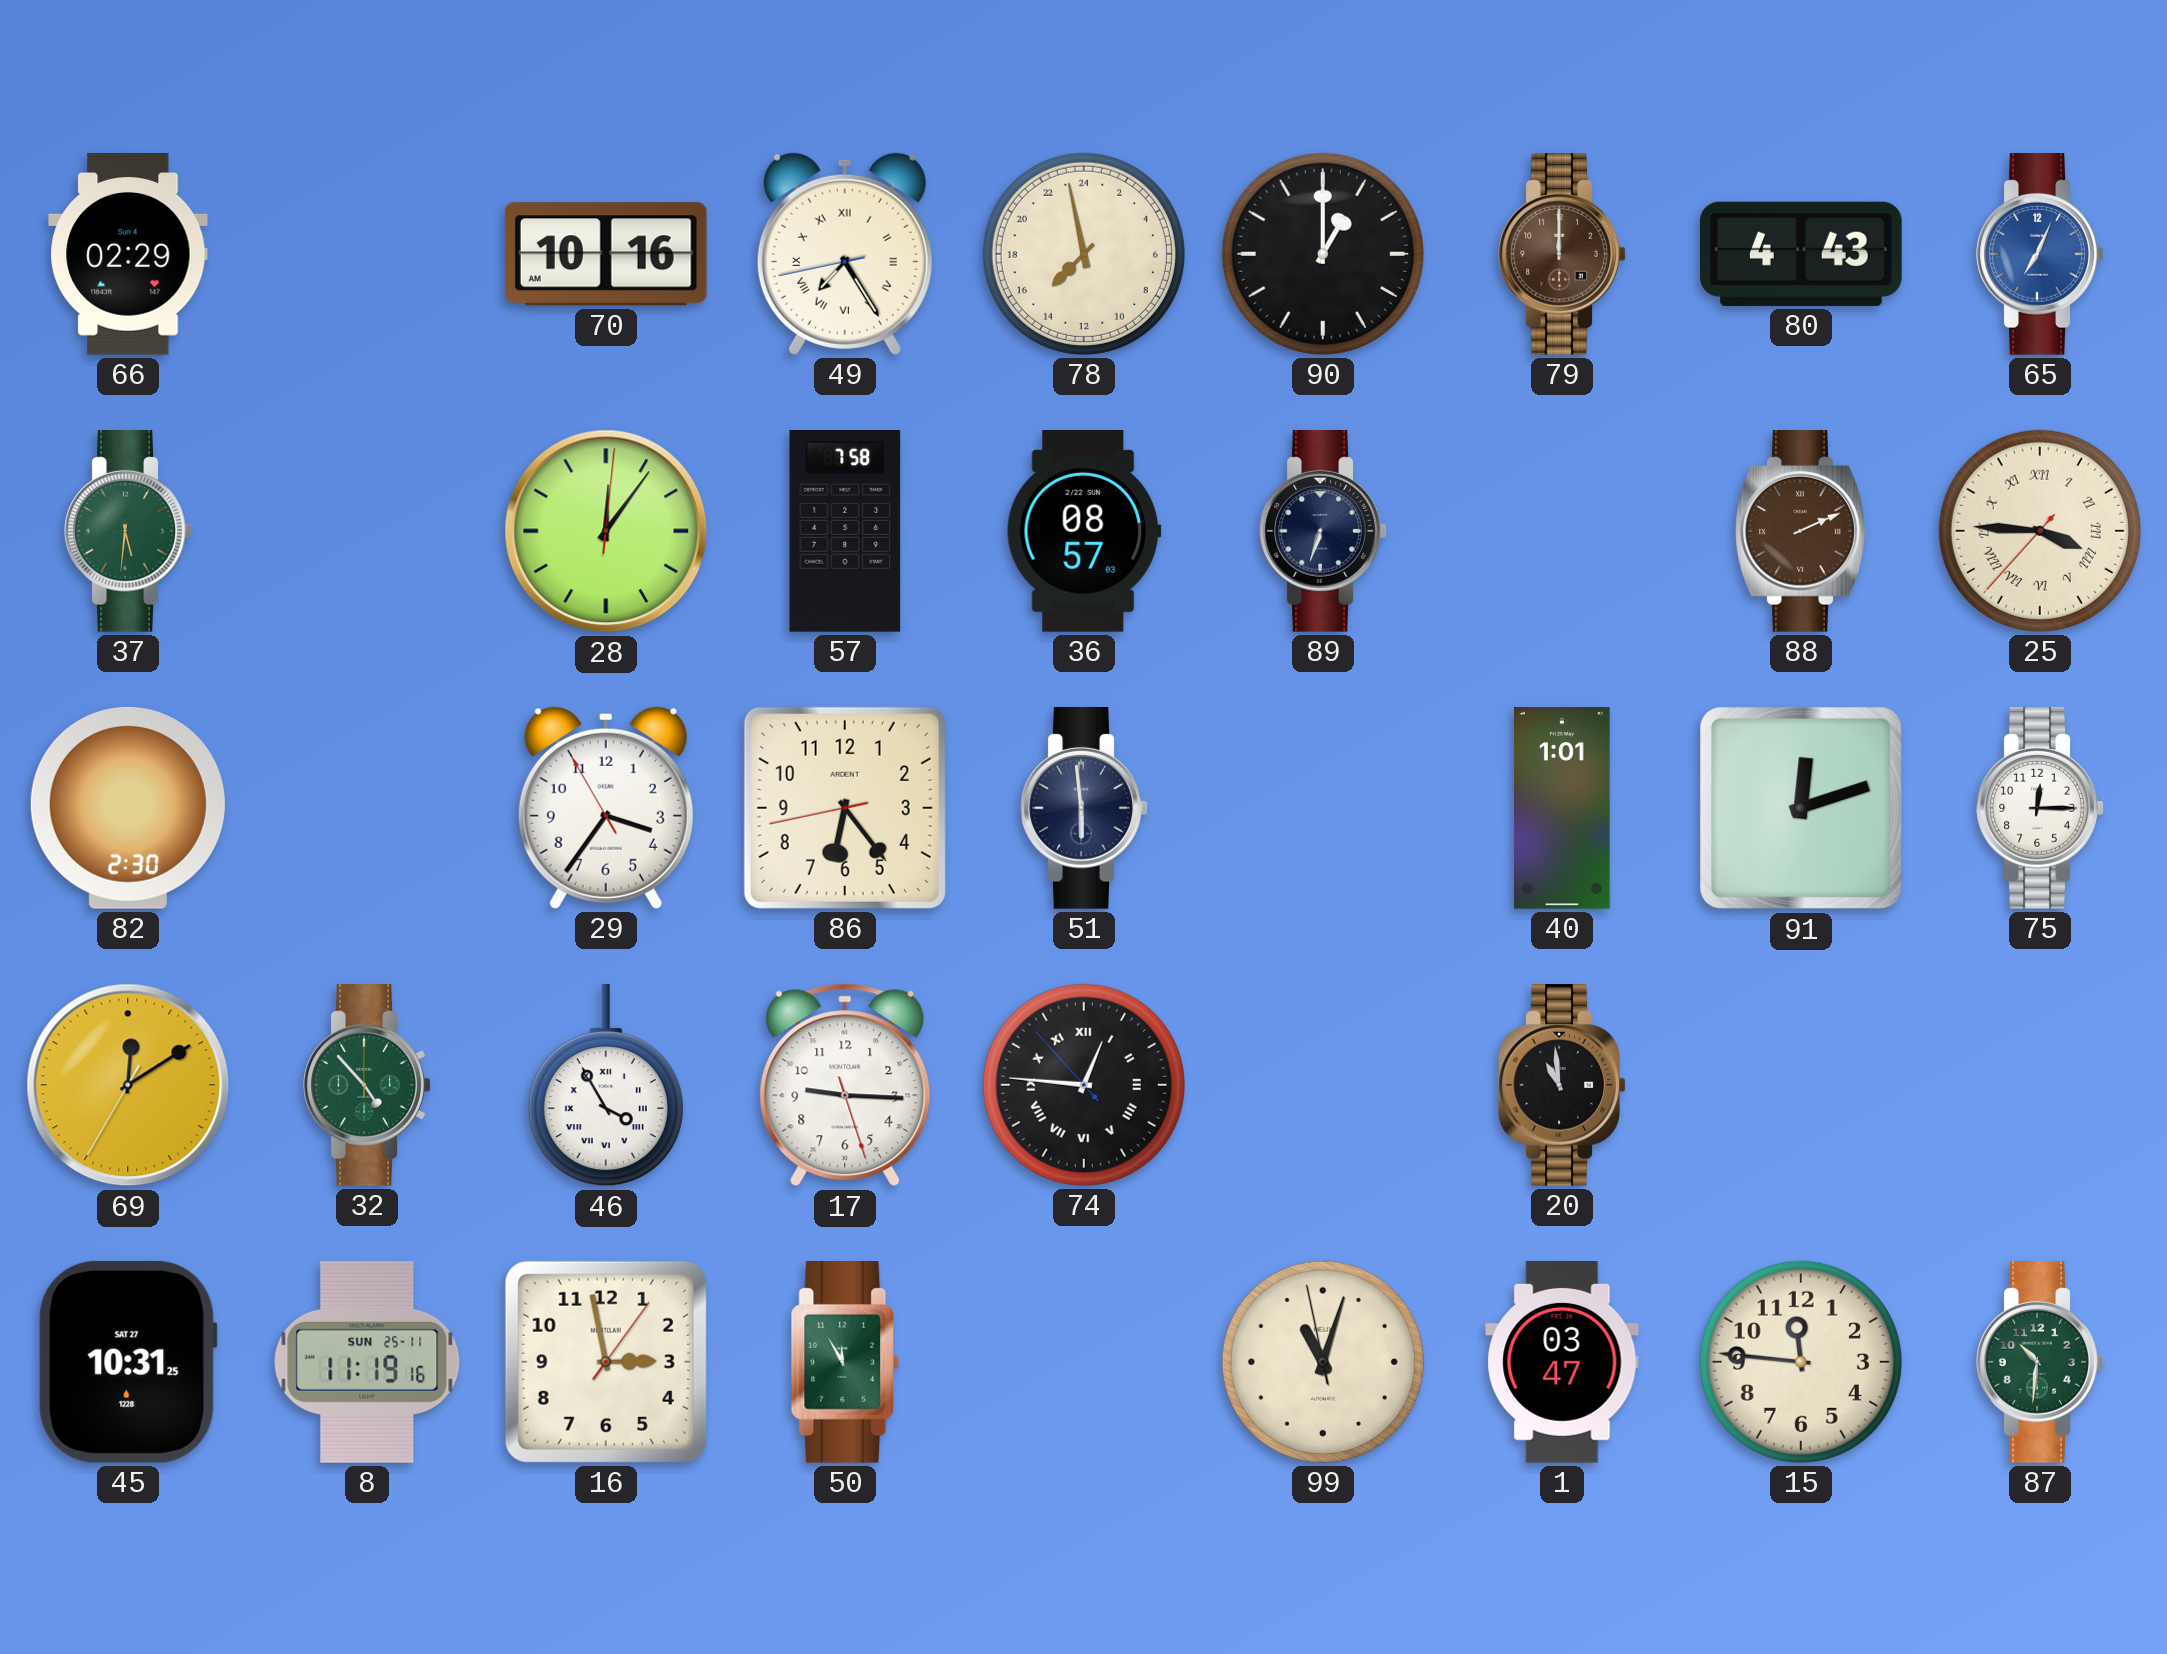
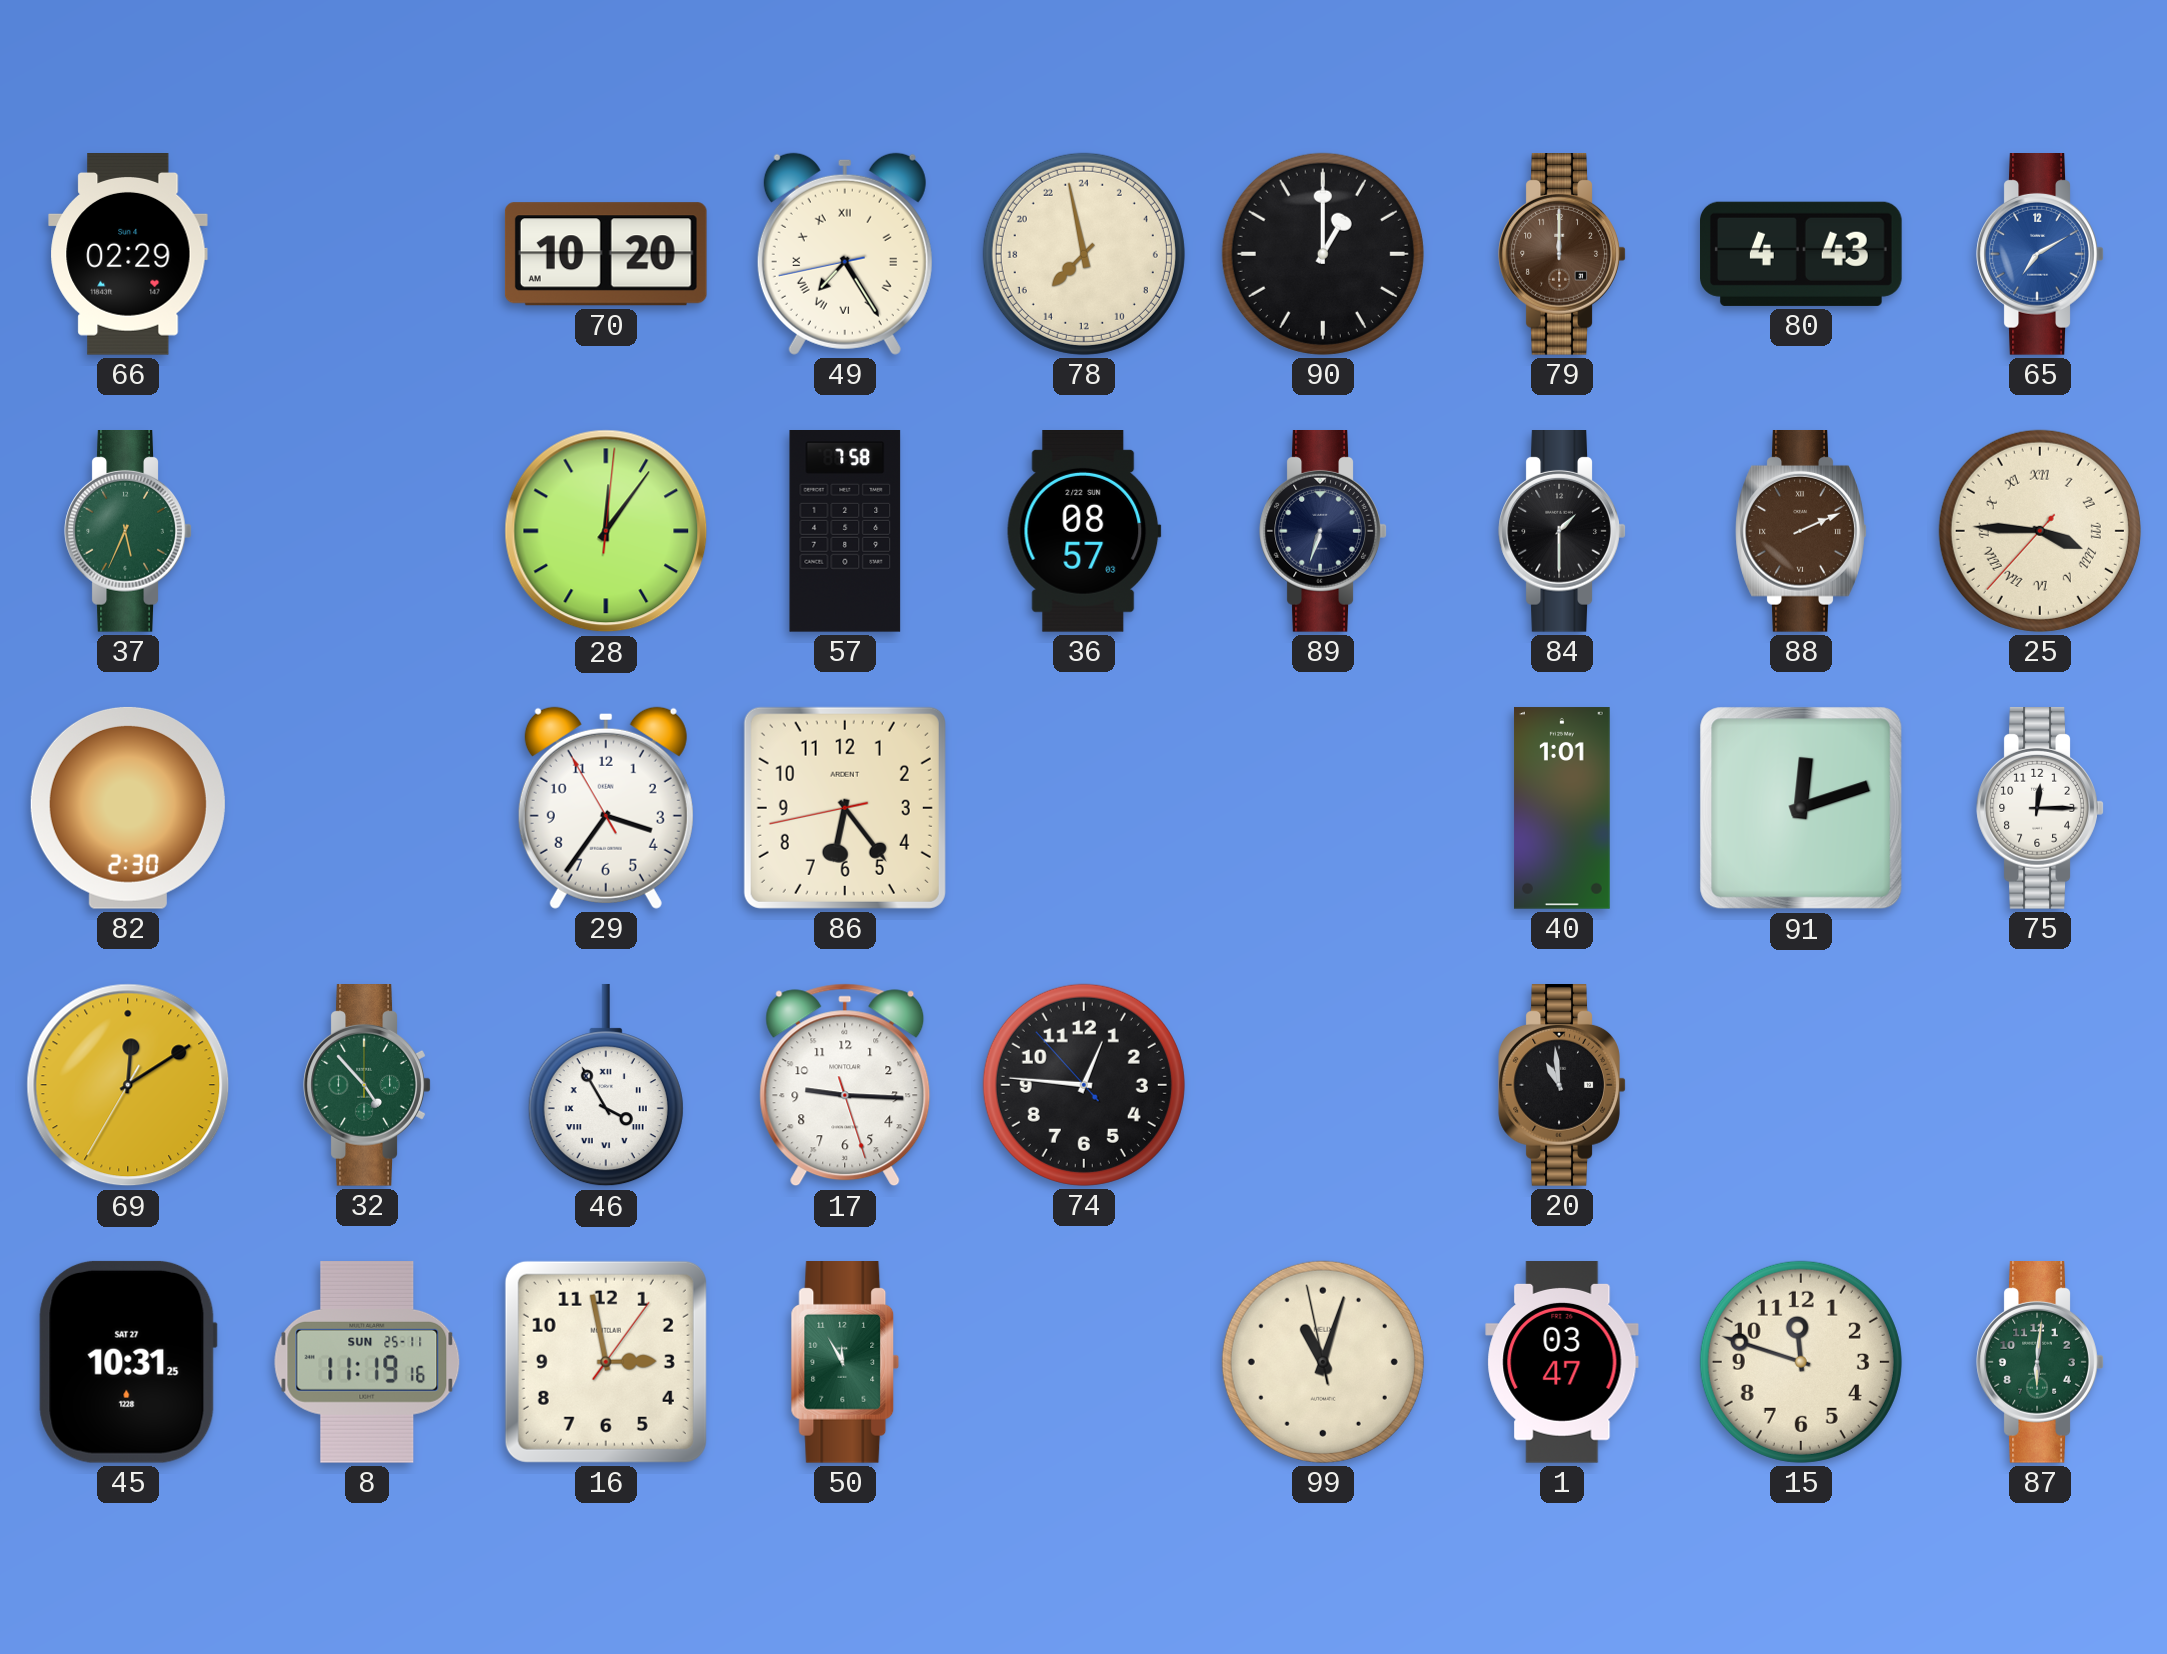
70: 10:16 -> 10:20 (606, 254)
65: 7:04 -> 7:10 (2040, 255)
37: 5:31 -> 5:34 (128, 532)
84: none -> 1:30 (1562, 532)
51: 5:59 -> none (1084, 809)
74 numerals: Roman -> Arabic (1084, 1085)
15: 11:46 -> 11:48 (1801, 1362)
87: 10:31 -> 6:01 (2040, 1363)
